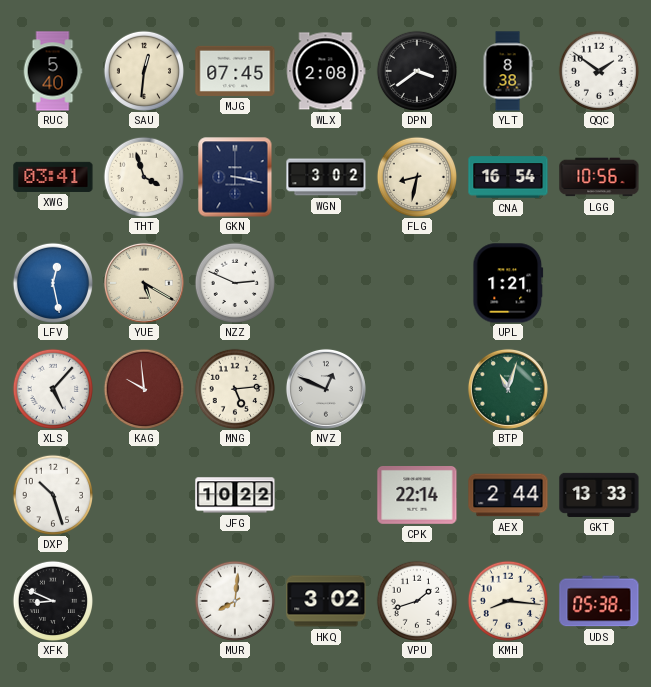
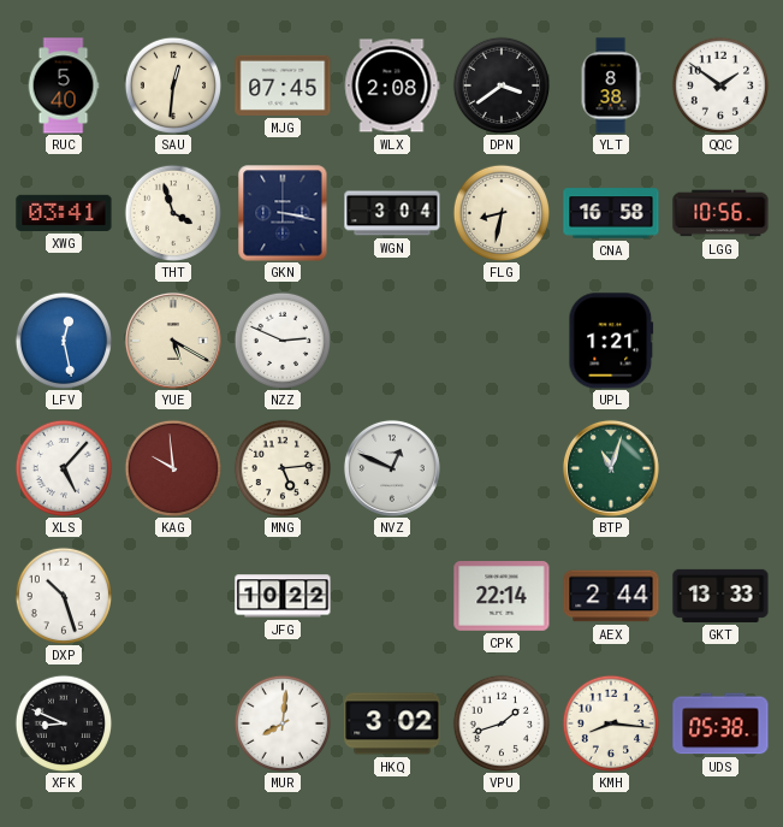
WGN: 3:02 -> 3:04 (392, 213)
CNA: 16:54 -> 16:58 (611, 213)
